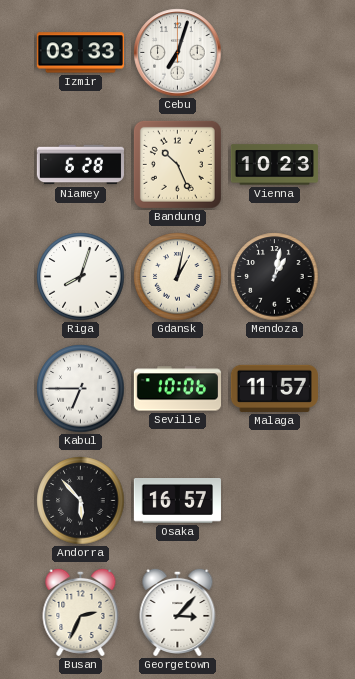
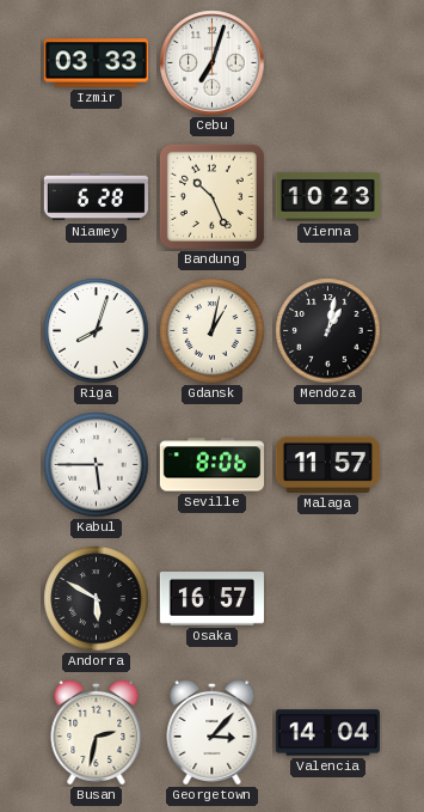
Kabul: 6:45 -> 5:45 (97, 465)
Seville: 10:06 -> 8:06 (211, 465)
Andorra: 5:53 -> 5:50 (97, 599)
Busan: 2:34 -> 2:32 (97, 732)
Valencia: none -> 14:04 (327, 733)
